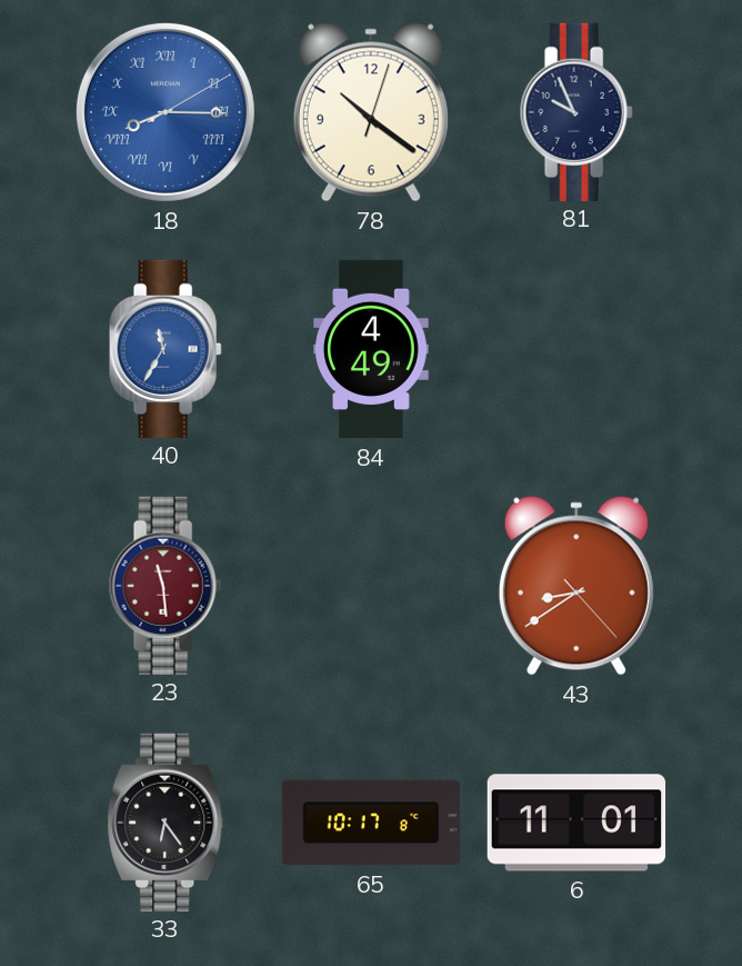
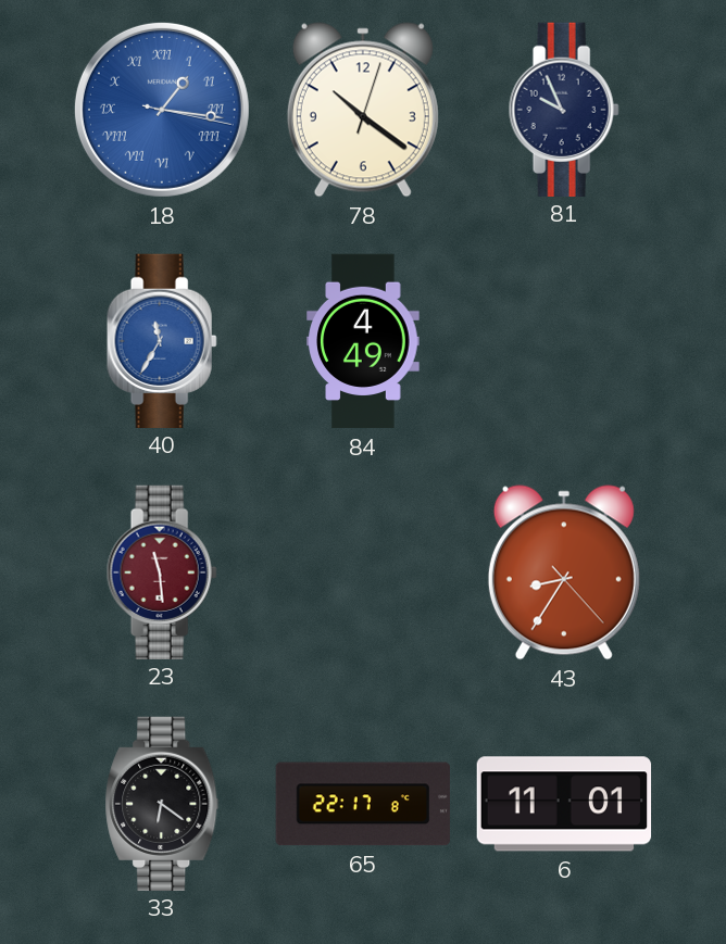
18: 8:15 -> 1:16 (162, 110)
43: 8:39 -> 8:35 (564, 572)
33: 6:24 -> 6:21 (162, 803)
65: 10:17 -> 22:17 (363, 804)
